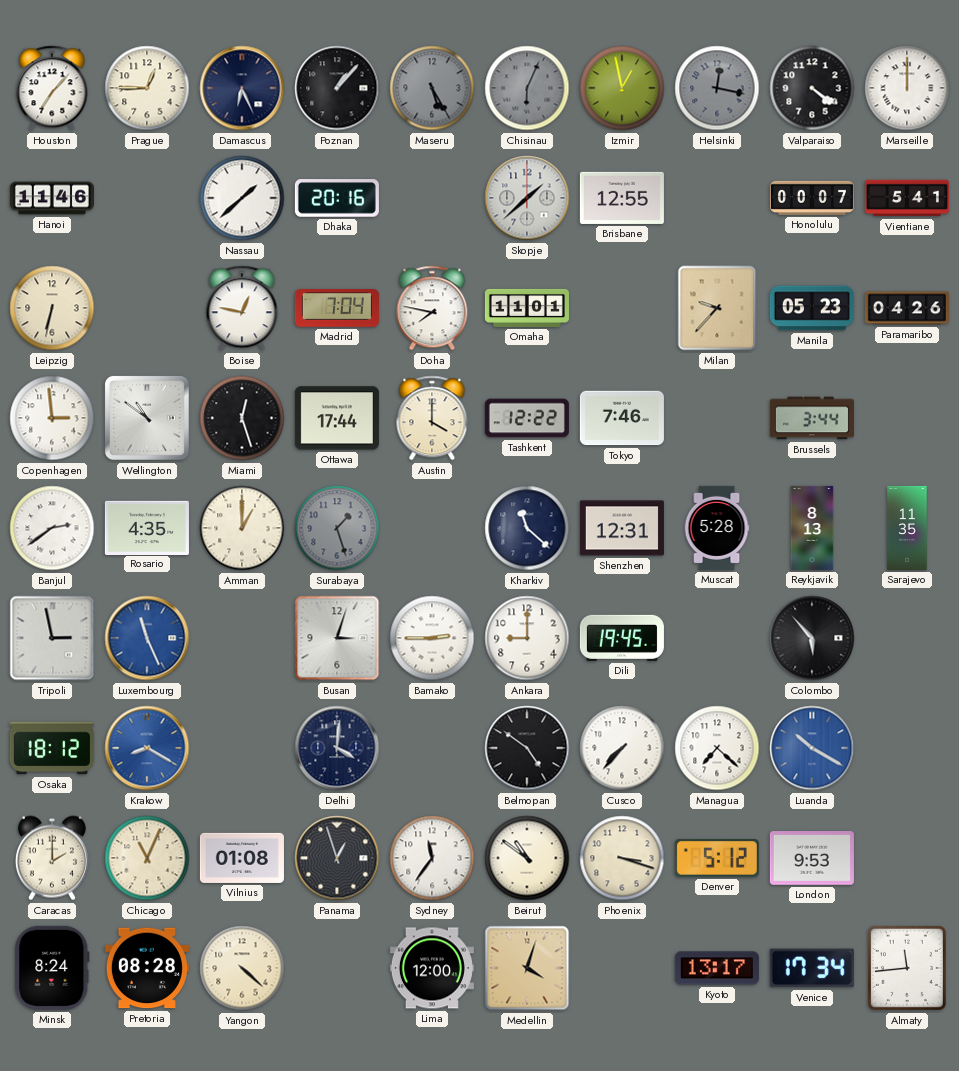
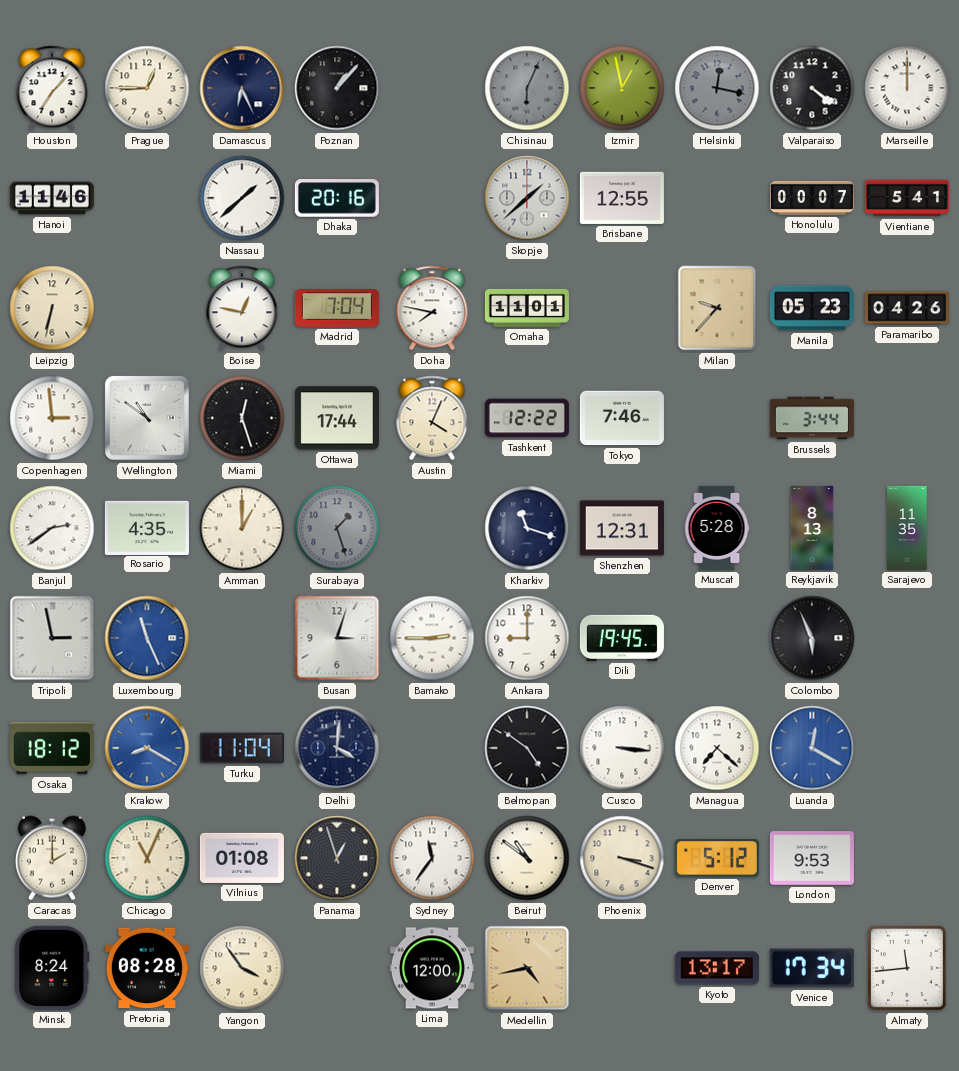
Maseru: 5:25 -> none (432, 88)
Austin: 4:00 -> 4:04 (432, 418)
Kharkiv: 11:22 -> 11:18 (527, 528)
Colombo: 5:53 -> 5:56 (812, 638)
Turku: none -> 11:04 (242, 748)
Cusco: 7:37 -> 3:16 (622, 748)
Luanda: 10:20 -> 12:20 (812, 748)
Yangon: 4:22 -> 3:54 (242, 968)
Medellin: 4:03 -> 4:43 (527, 968)
